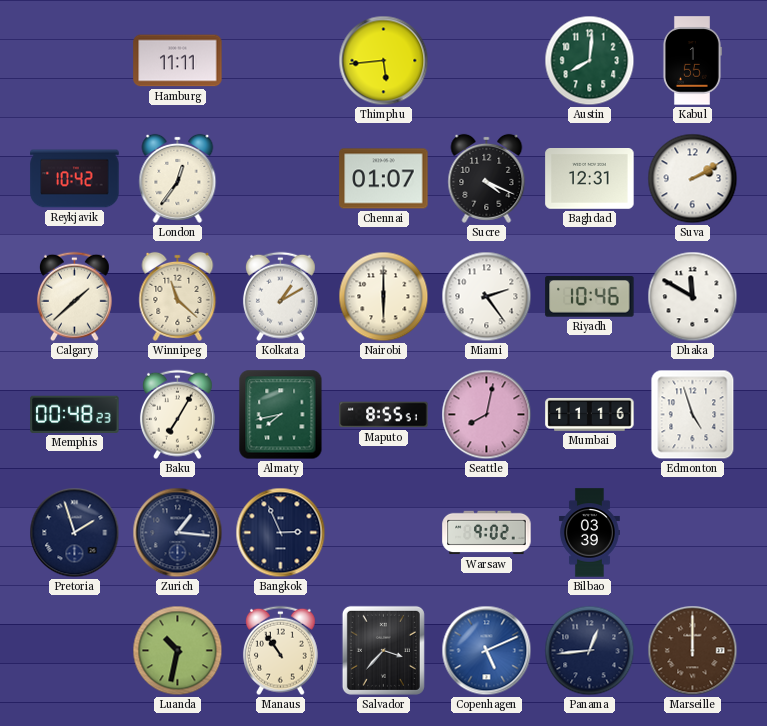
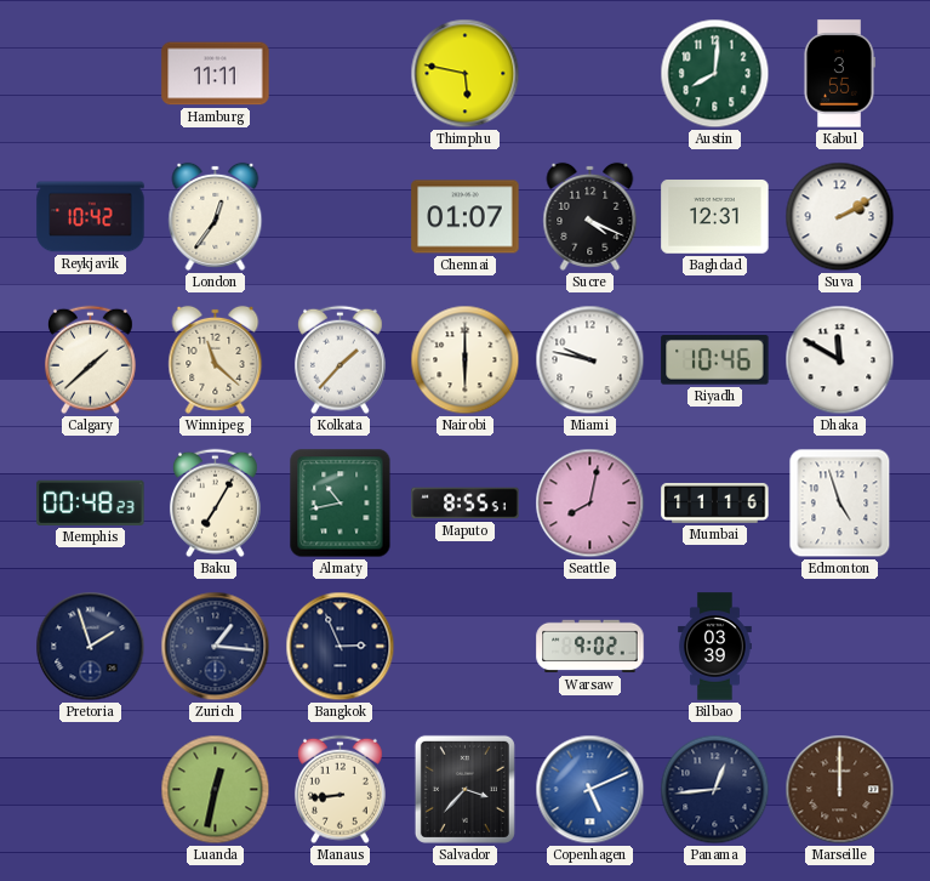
Thimphu: 5:44 -> 5:47 (466, 74)
Kabul: 1:55 -> 3:55 (839, 74)
Kolkata: 1:10 -> 1:37 (340, 360)
Miami: 2:24 -> 9:47 (590, 360)
Almaty: 7:43 -> 10:43 (341, 504)
Luanda: 10:32 -> 12:32 (216, 790)
Manaus: 10:54 -> 8:44 (340, 790)
